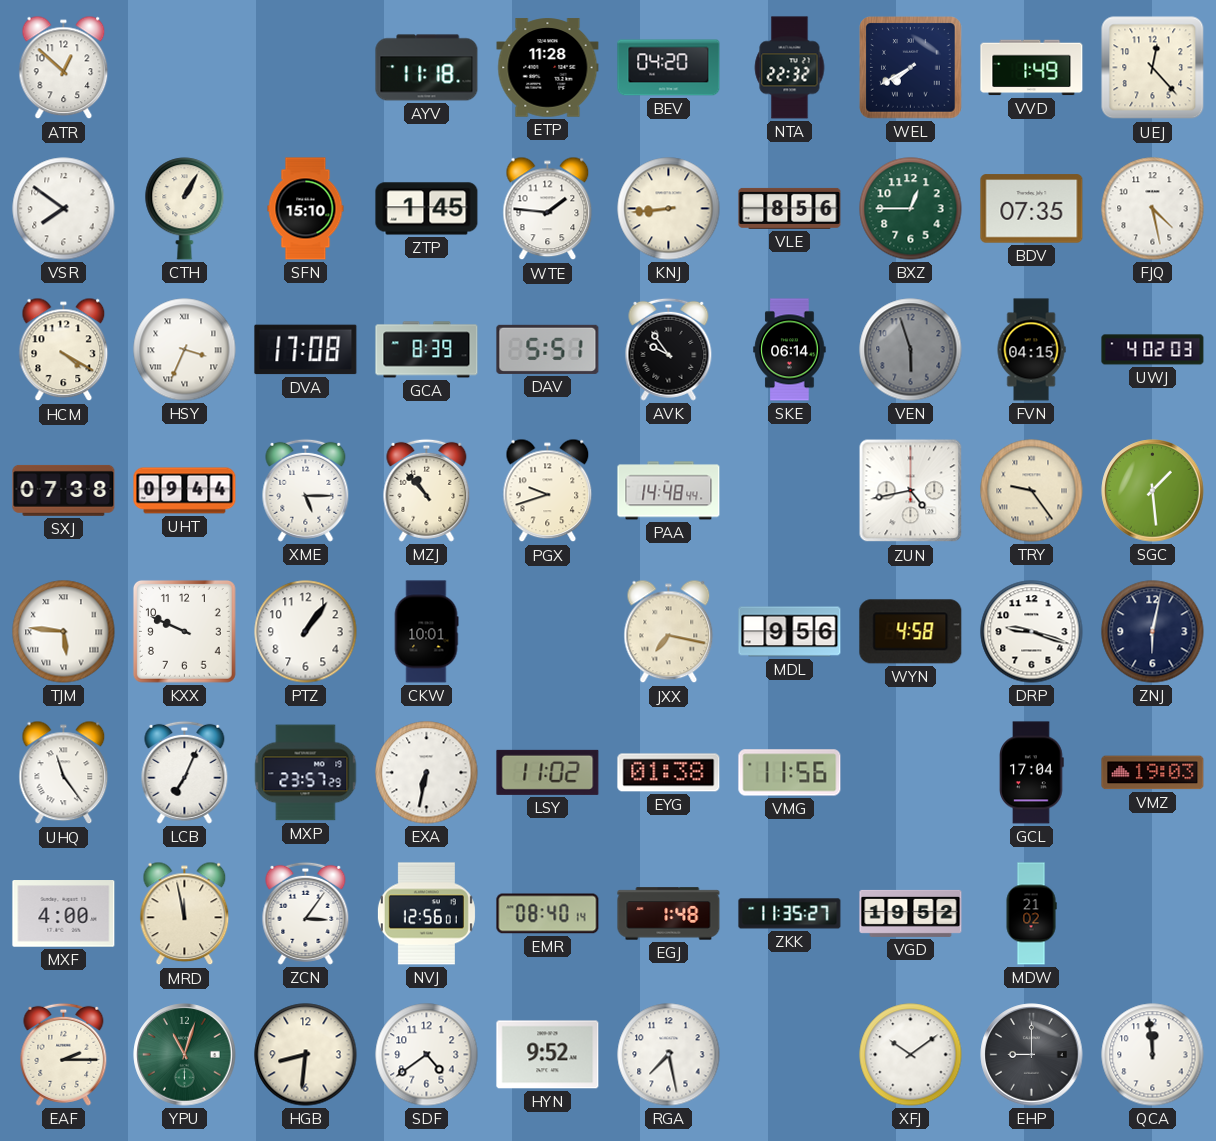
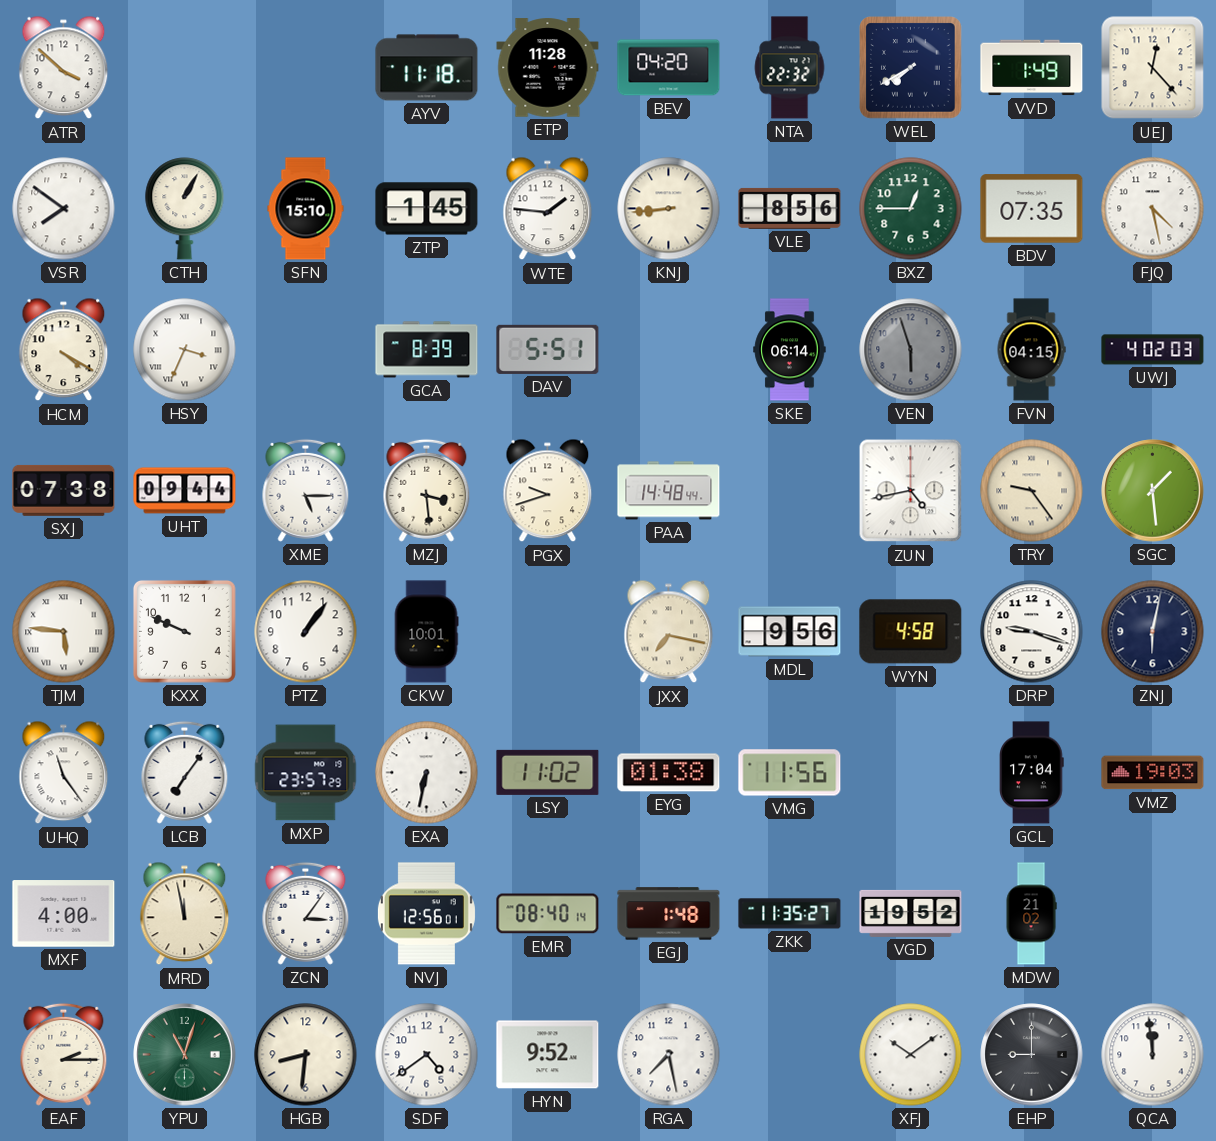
ATR: 12:52 -> 3:52 (64, 68)
DVA: 17:08 -> none (306, 350)
AVK: 9:54 -> none (669, 349)
MZJ: 10:53 -> 3:29 (427, 490)
LCB: 7:04 -> 7:06 (185, 772)
